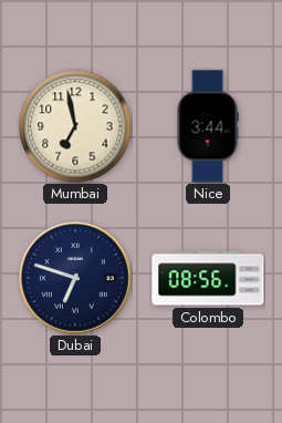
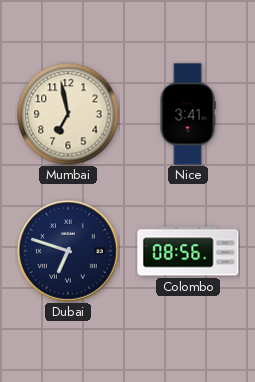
Nice: 3:44 -> 3:41 (188, 114)
